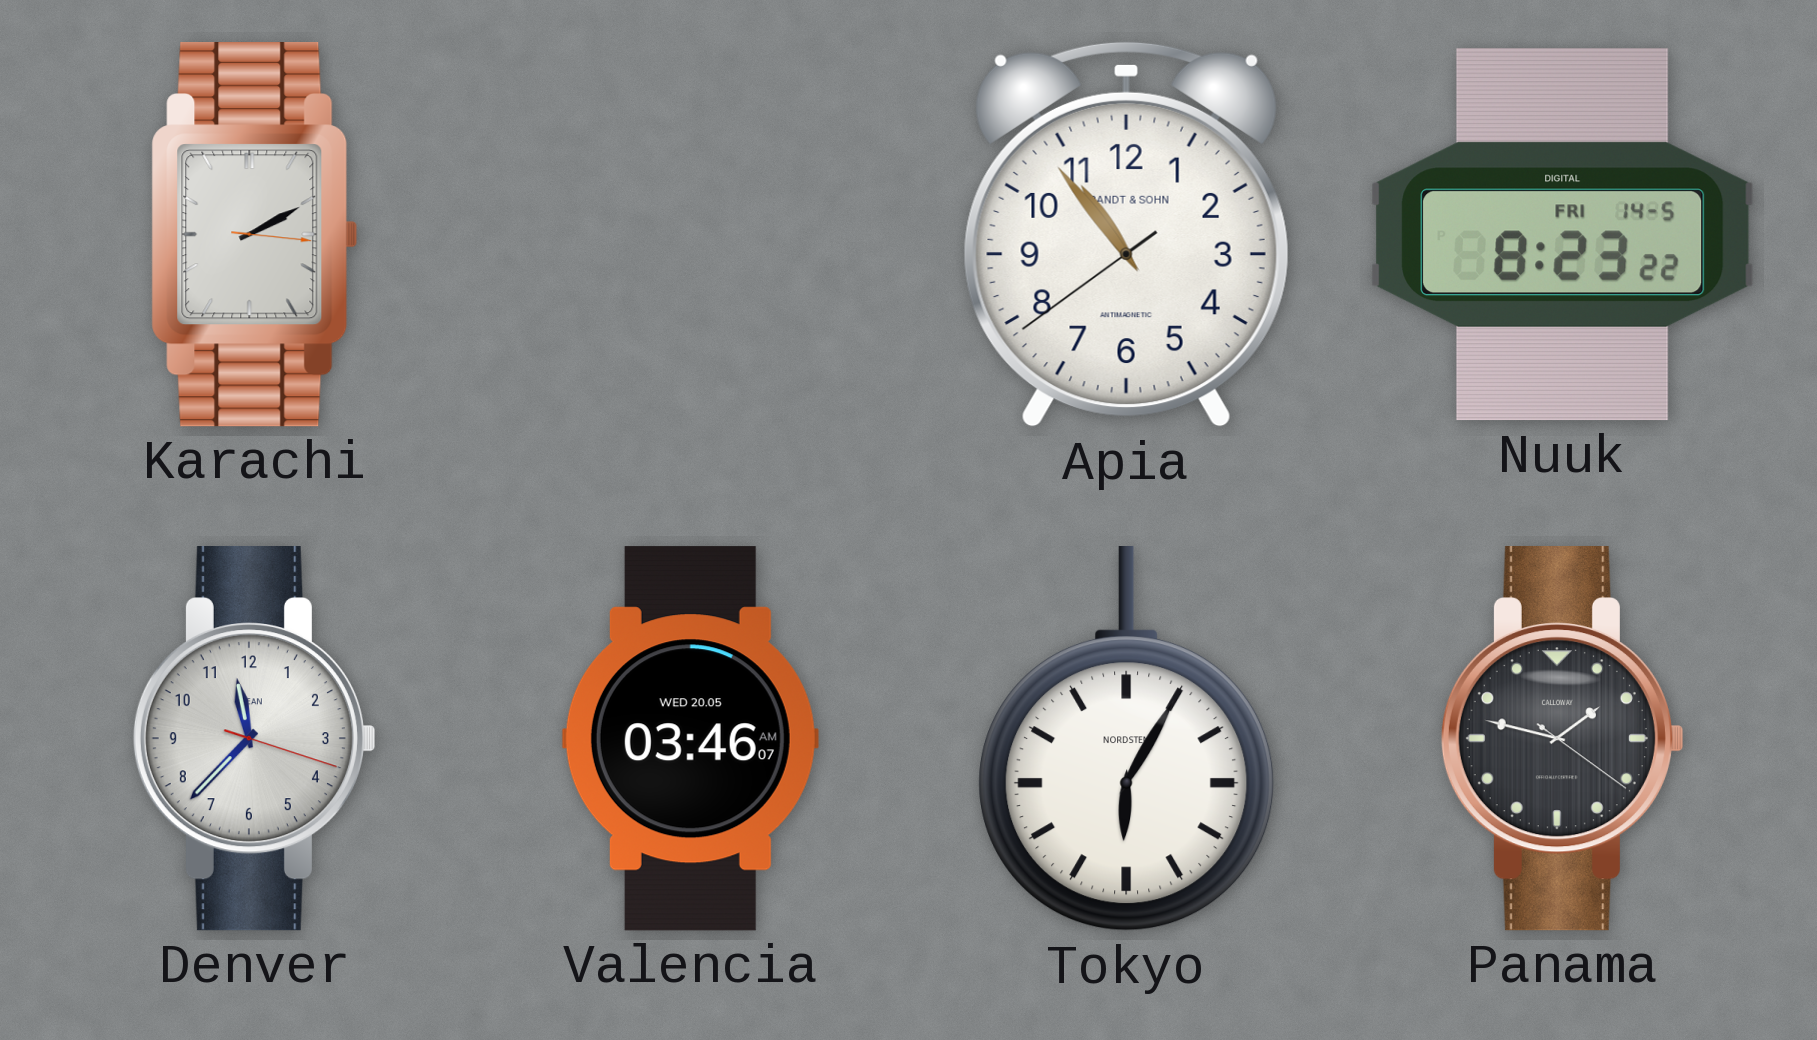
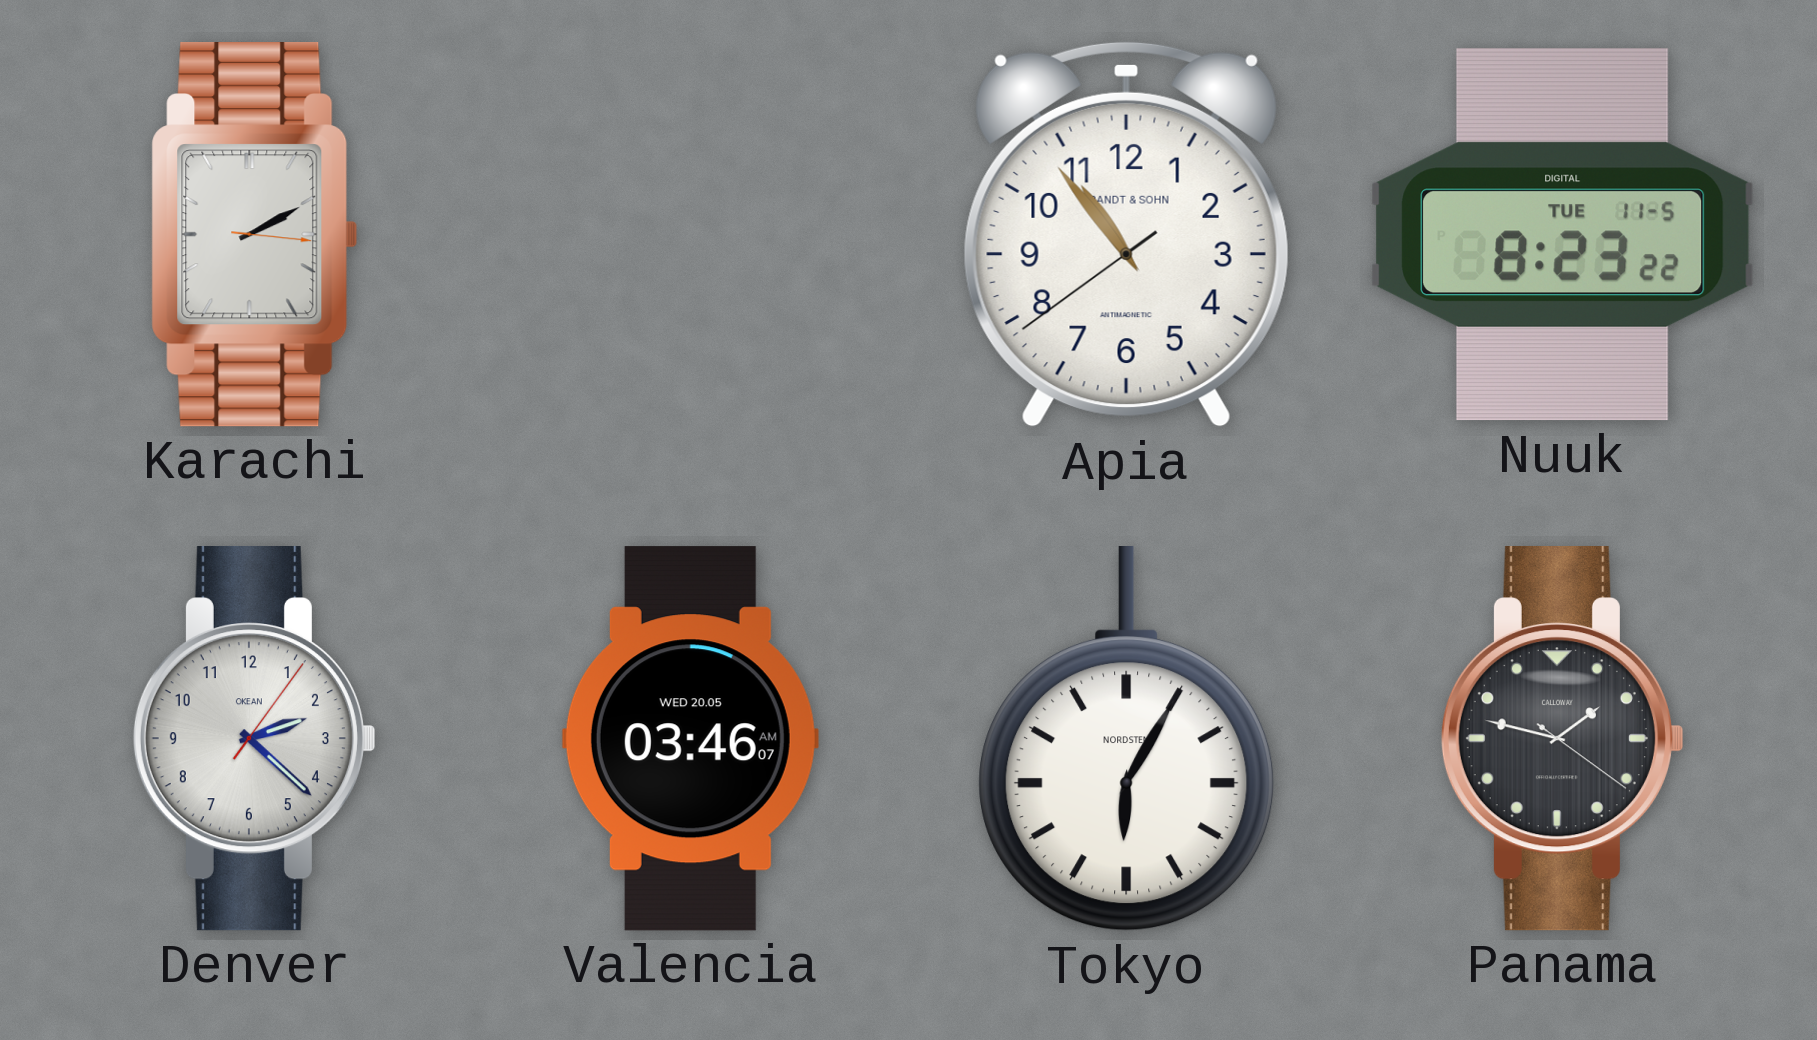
Nuuk date: FRI 14-5 -> TUE 11-5 (1563, 235)
Denver: 11:37 -> 2:22 (254, 739)
